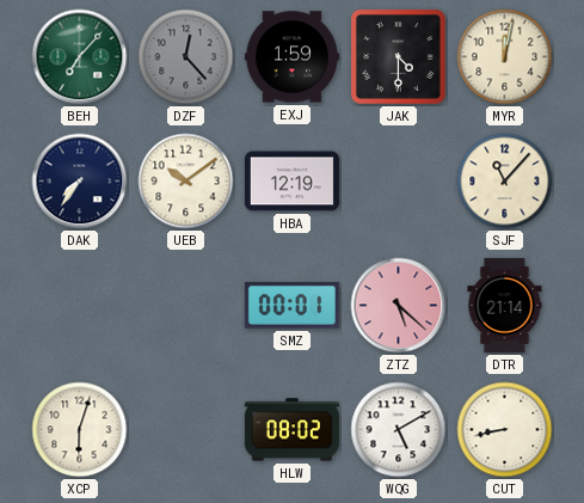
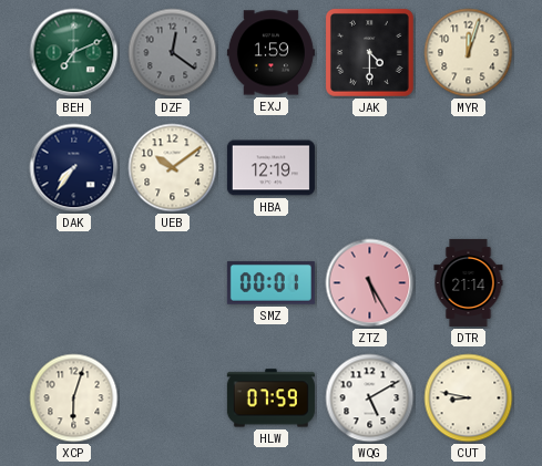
BEH: 7:07 -> 7:11 (74, 53)
DZF: 12:23 -> 12:21 (173, 53)
MYR: 12:02 -> 12:03 (469, 53)
SJF: 11:07 -> none (505, 182)
ZTZ: 5:22 -> 5:25 (370, 283)
HLW: 08:02 -> 07:59 (270, 398)
CUT: 8:43 -> 8:47 (469, 398)
